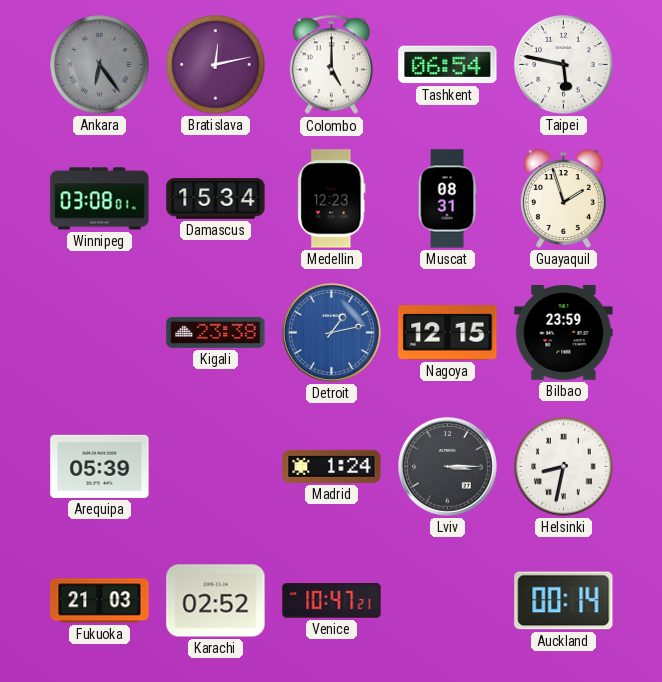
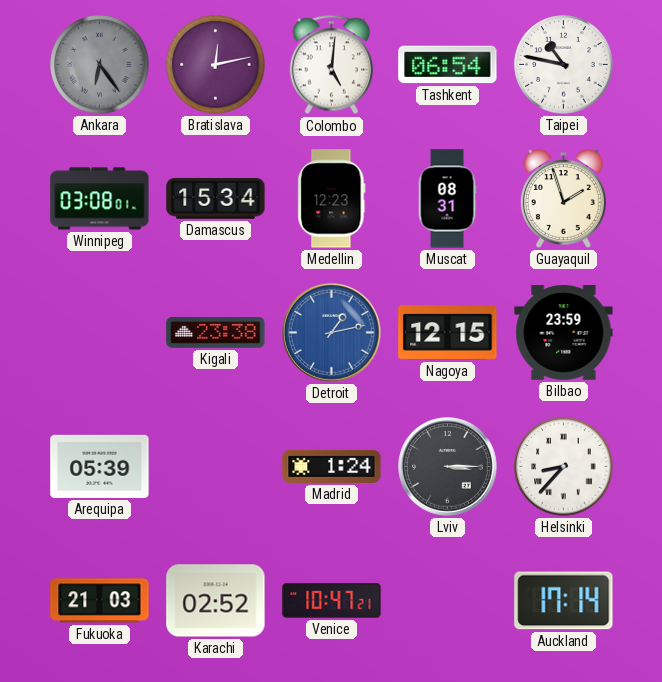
Colombo: 5:00 -> 5:01 (331, 65)
Taipei: 5:47 -> 10:47 (564, 65)
Helsinki: 8:32 -> 8:37 (564, 467)
Auckland: 00:14 -> 17:14 (564, 601)
